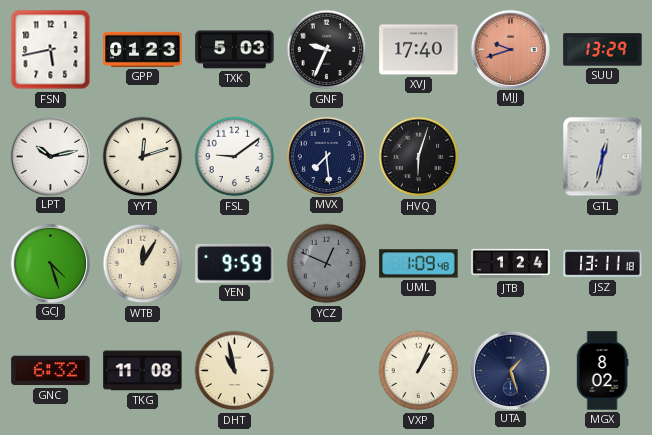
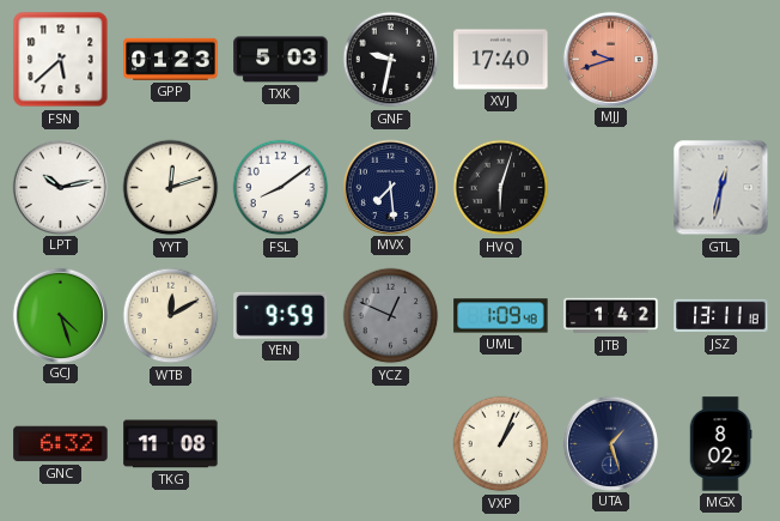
FSN: 5:43 -> 5:38 (61, 60)
GNF: 9:34 -> 9:32 (391, 60)
SUU: 13:29 -> none (603, 50)
FSL: 9:09 -> 8:09 (281, 188)
WTB: 12:05 -> 12:10 (171, 316)
JTB: 1:24 -> 1:42 (611, 316)
DHT: 10:58 -> none (235, 371)
